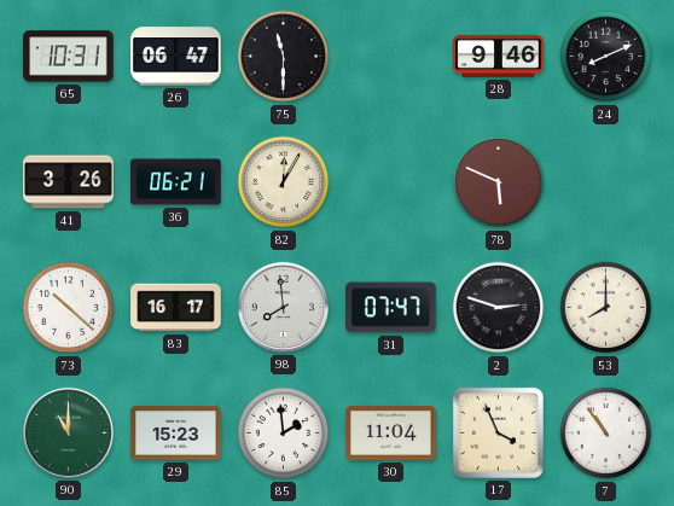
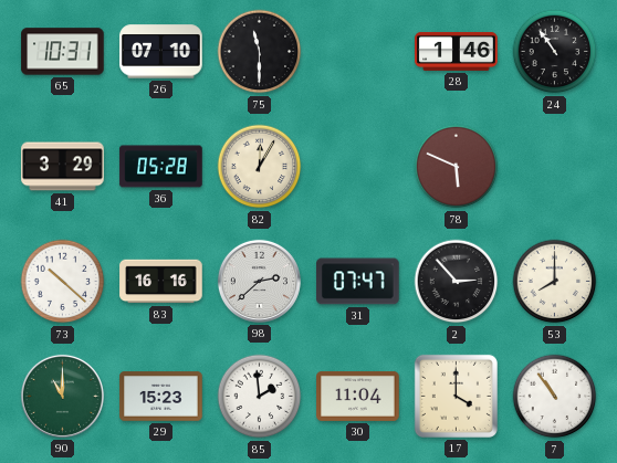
26: 06:47 -> 07:10 (161, 52)
28: 9:46 -> 1:46 (457, 51)
24: 8:11 -> 10:54 (555, 52)
41: 3:26 -> 3:29 (63, 167)
36: 06:21 -> 05:28 (161, 167)
83: 16:17 -> 16:16 (161, 282)
98: 7:59 -> 2:38 (259, 281)
2: 2:48 -> 2:53 (457, 282)
17: 3:56 -> 4:00 (456, 396)
